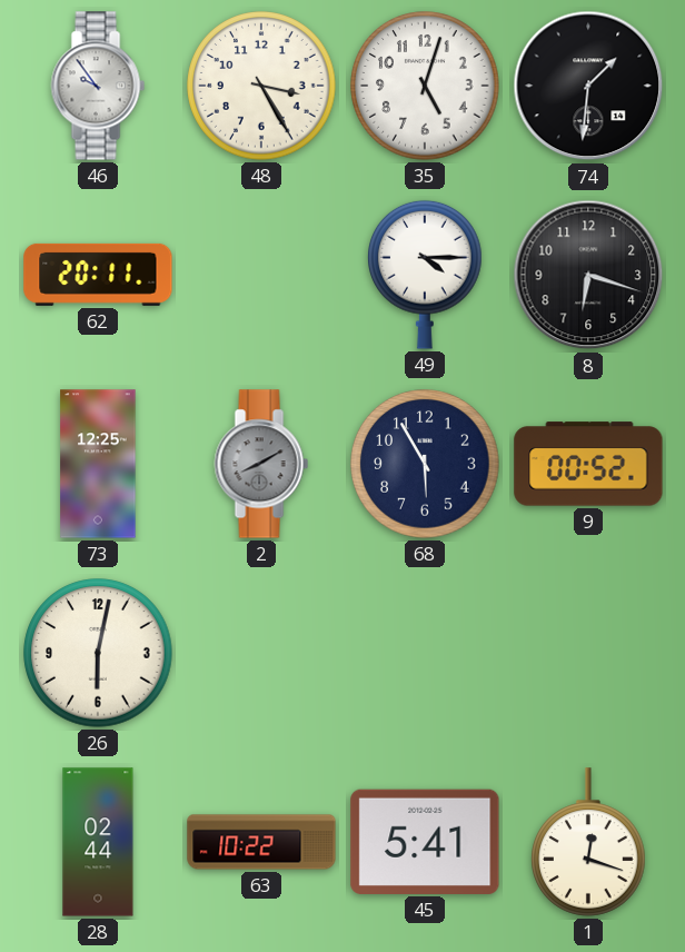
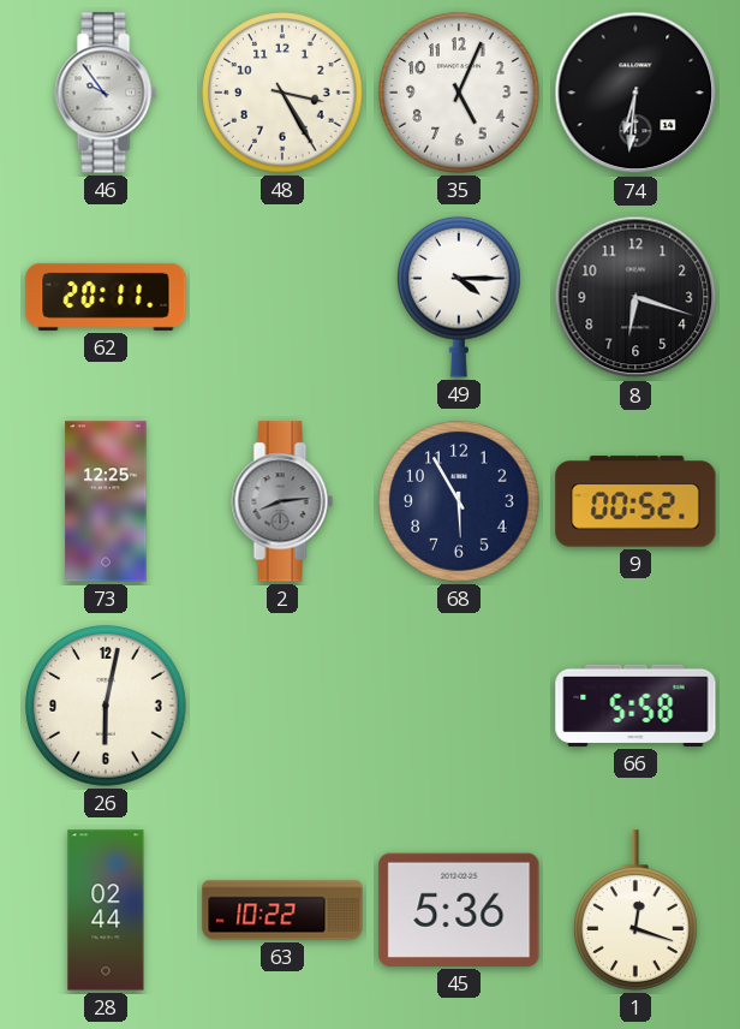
35: 5:03 -> 5:04 (459, 93)
74: 1:31 -> 6:31 (635, 93)
2: 8:10 -> 8:14 (282, 501)
66: none -> 5:58 (635, 706)
45: 5:41 -> 5:36 (459, 910)
